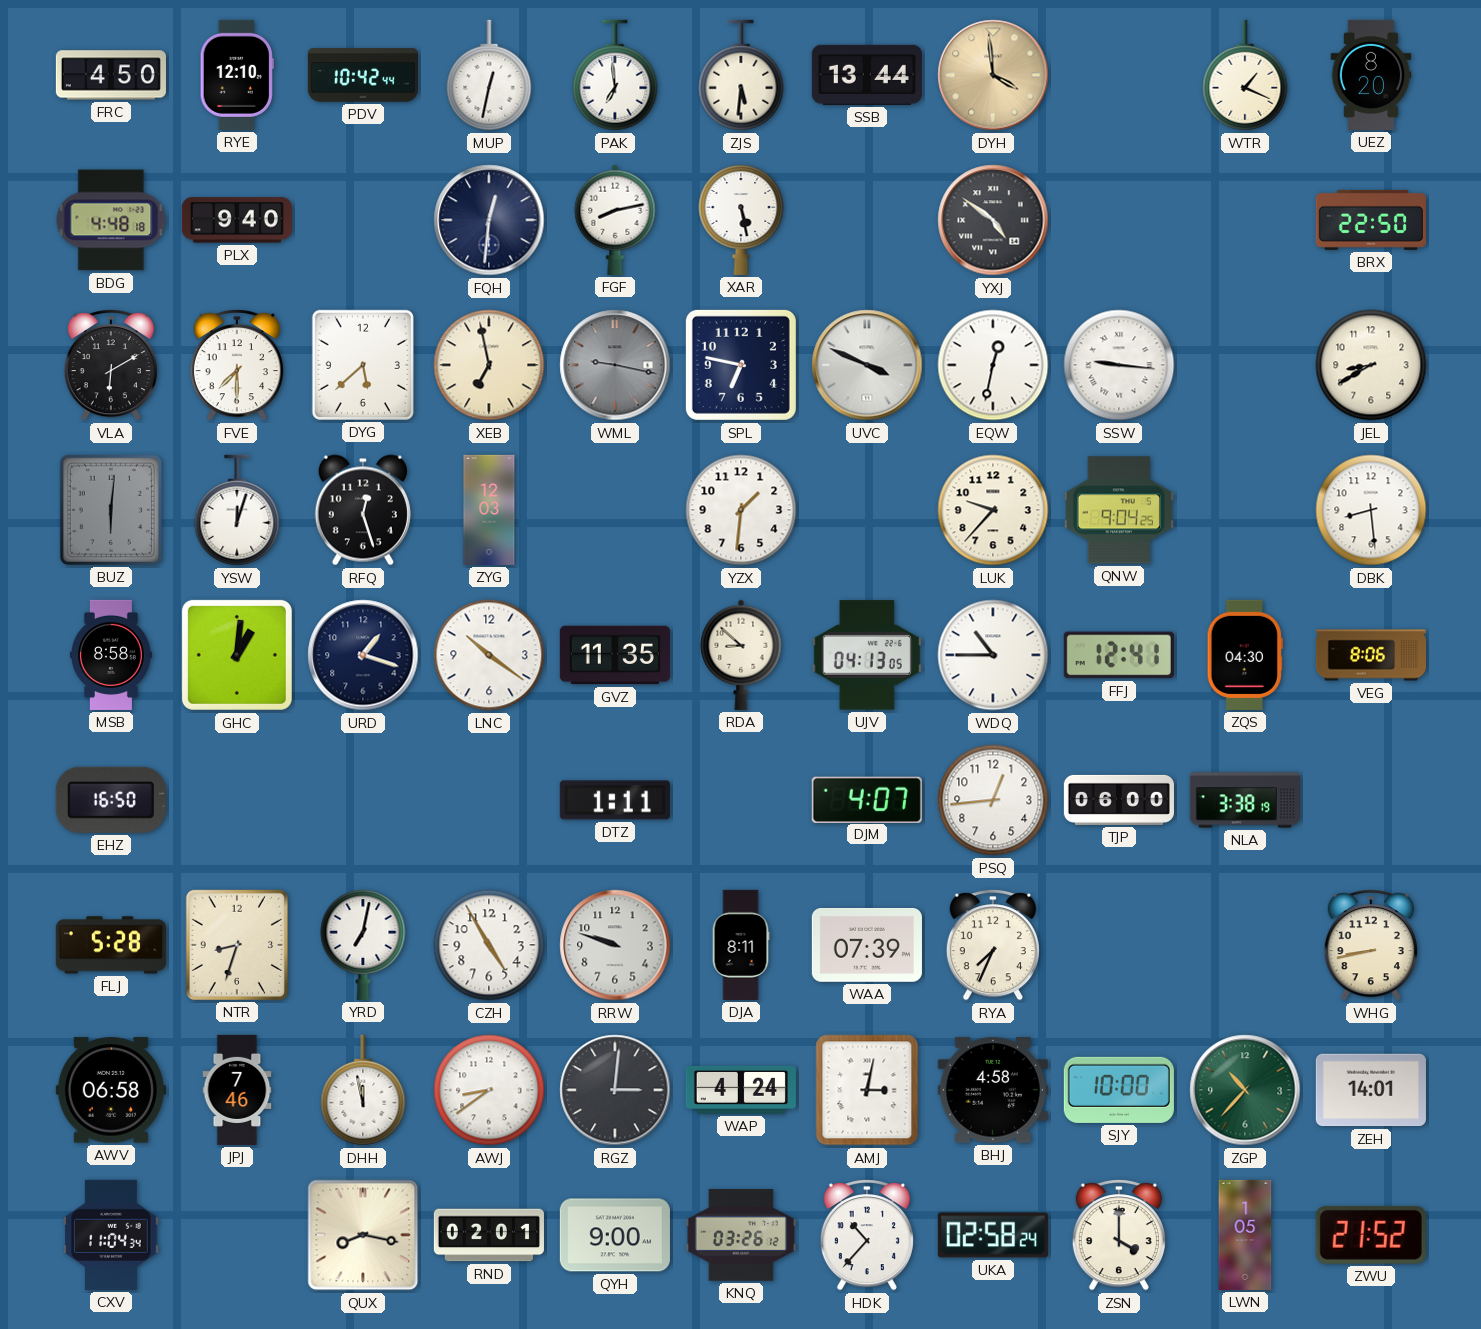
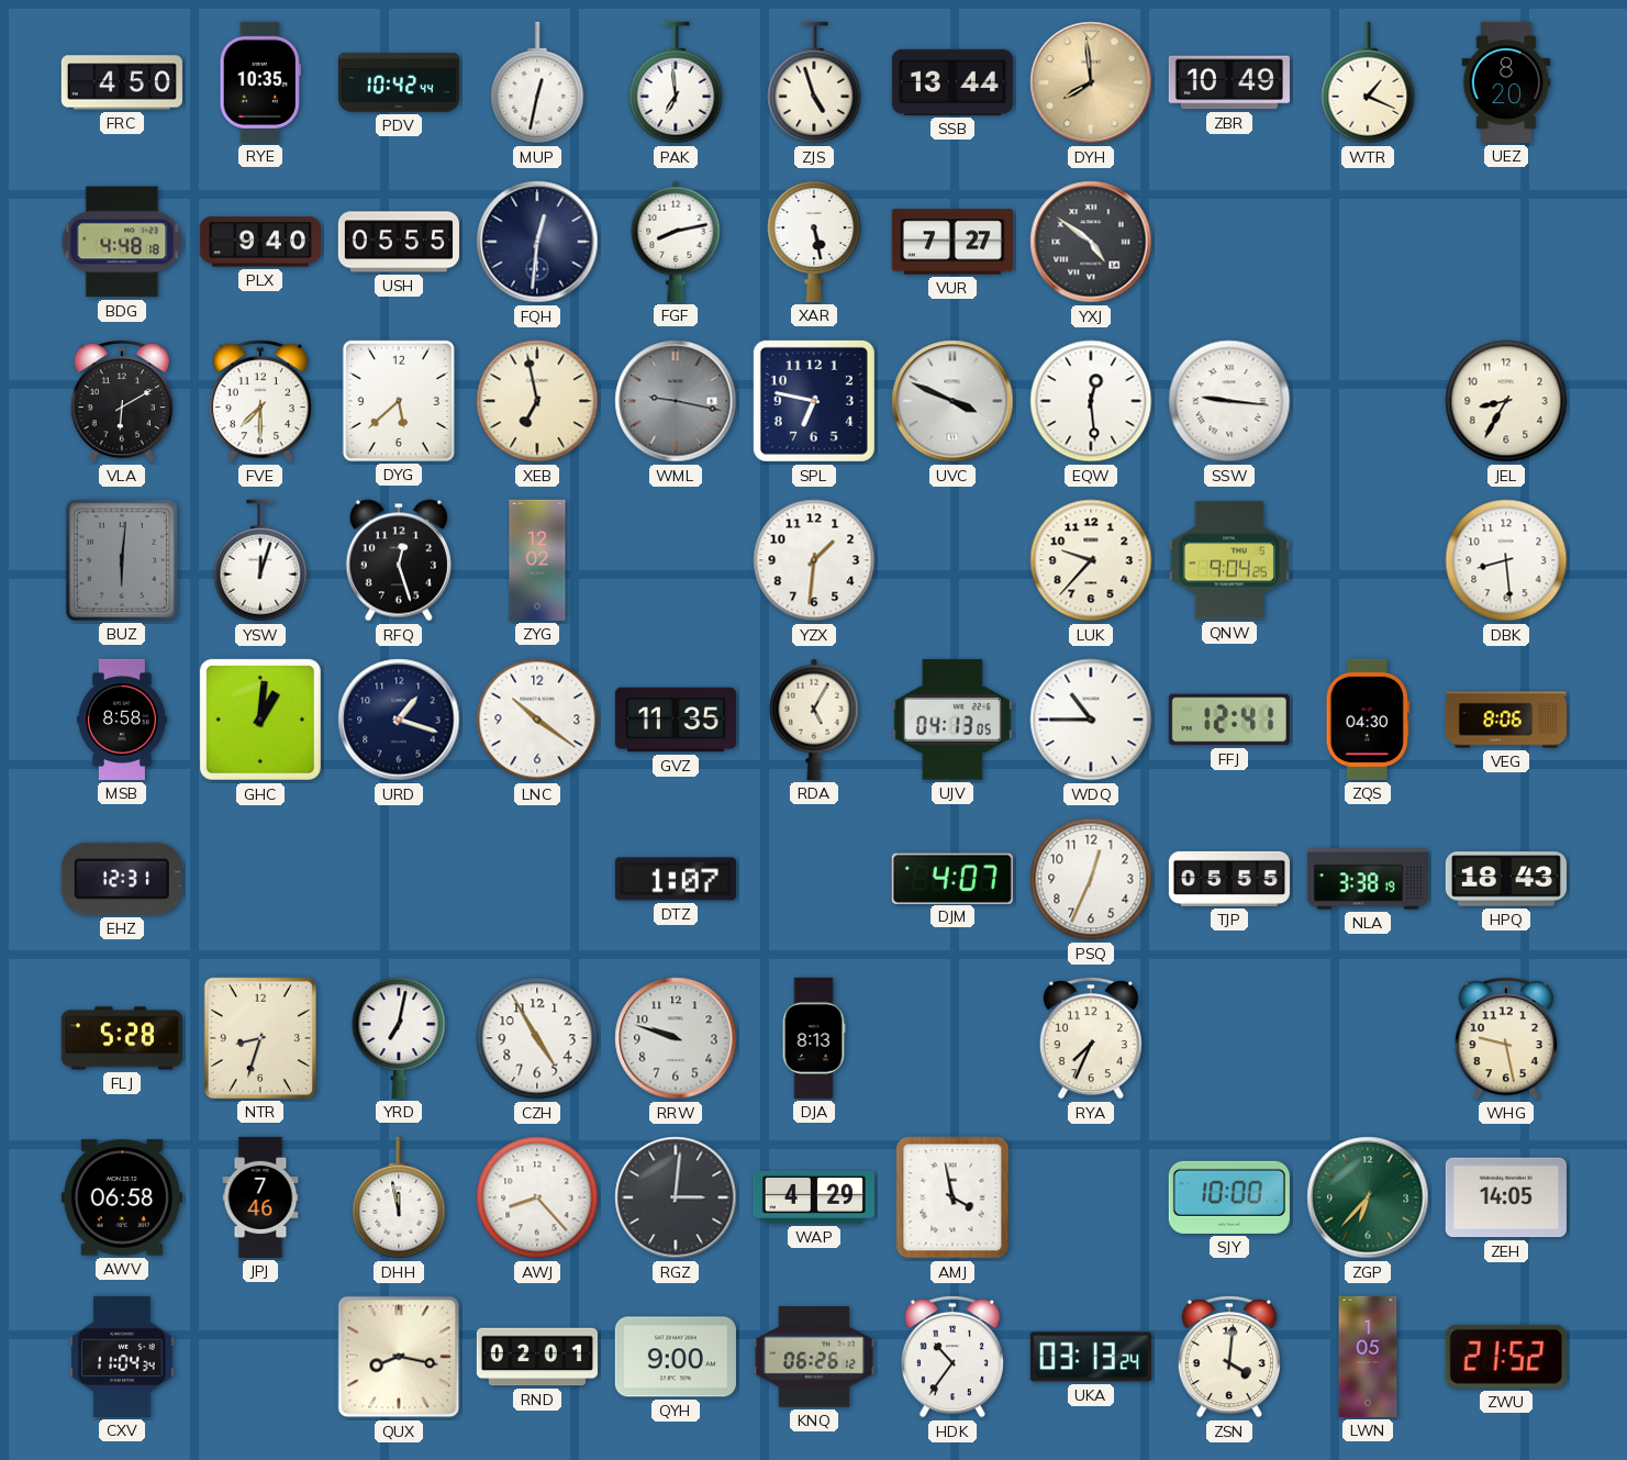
RYE: 12:10 -> 10:35 (260, 82)
ZJS: 5:31 -> 4:57 (814, 82)
DYH: 3:59 -> 7:59 (1091, 82)
ZBR: none -> 10:49 (1229, 82)
USH: none -> 05:55 (399, 242)
VUR: none -> 7:27 (952, 242)
BRX: 22:50 -> none (1371, 220)
EQW: 12:32 -> 12:29 (1091, 401)
JEL: 8:40 -> 8:35 (1506, 401)
ZYG: 12:03 -> 12:02 (537, 560)
RDA: 8:52 -> 5:05 (814, 720)
EHZ: 16:50 -> 12:31 (122, 879)
DTZ: 1:11 -> 1:07 (676, 879)
PSQ: 12:44 -> 12:34 (1091, 879)
TJP: 06:00 -> 05:55 (1229, 879)
HPQ: none -> 18:43 (1506, 879)
DJA: 8:11 -> 8:13 (814, 1038)
WAA: 07:39 -> none (867, 945)
WHG: 8:43 -> 9:28 (1506, 1038)
AWJ: 8:39 -> 8:23 (537, 1197)
WAP: 4:24 -> 4:29 (814, 1197)
AMJ: 3:02 -> 3:58 (952, 1197)
BHJ: 4:58 -> none (993, 1090)
ZGP: 10:37 -> 6:37 (1368, 1197)
ZEH: 14:01 -> 14:05 (1506, 1197)
KNQ: 03:26 -> 06:26 (814, 1357)
HDK: 10:37 -> 10:36 (952, 1357)
UKA: 02:58 -> 03:13 (1091, 1357)
ZSN: 4:00 -> 4:01 (1229, 1357)
